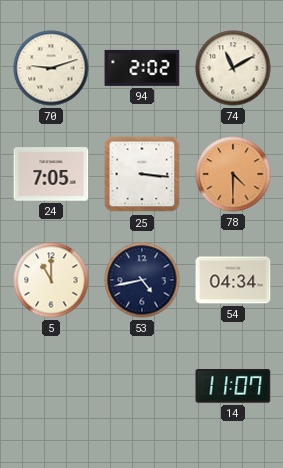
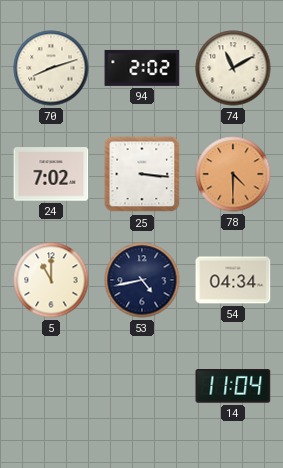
70: 9:12 -> 8:12 (51, 68)
24: 7:05 -> 7:02 (51, 174)
14: 11:07 -> 11:04 (233, 386)
